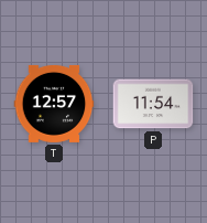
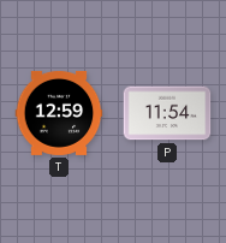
T: 12:57 -> 12:59 (59, 113)
